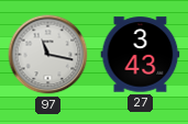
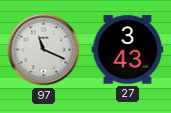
97: 11:17 -> 11:19 (44, 50)
